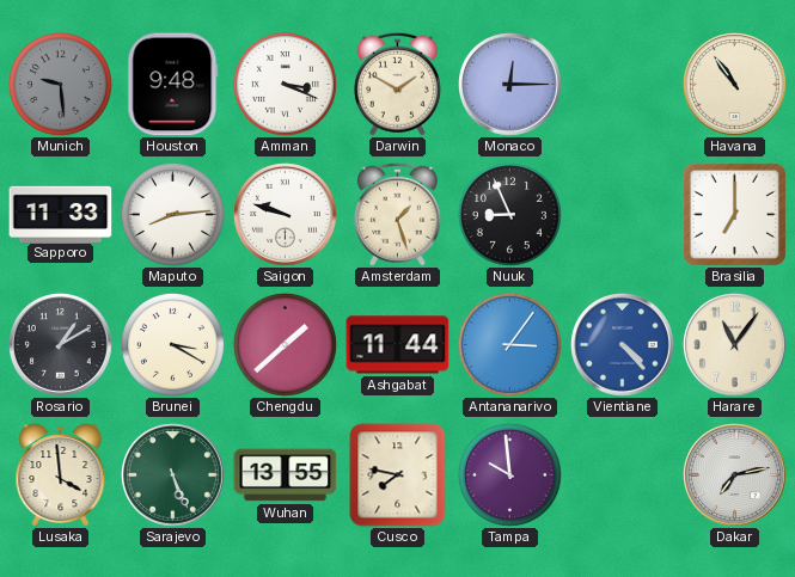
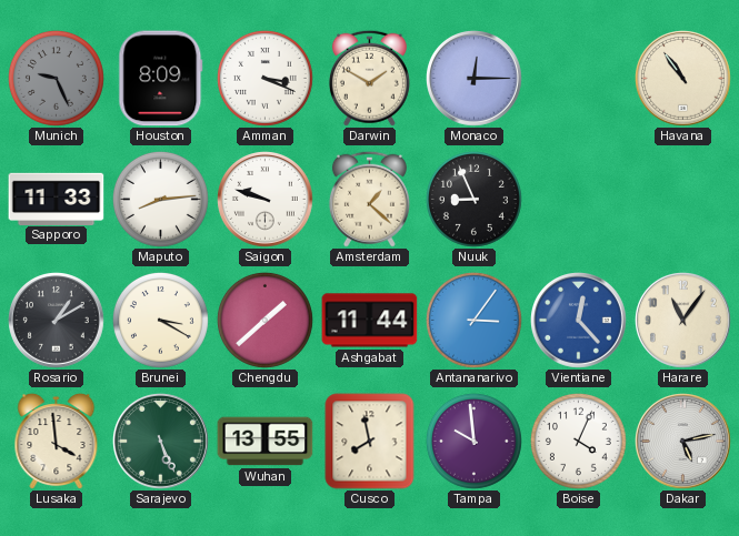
Munich: 9:29 -> 9:26 (56, 78)
Houston: 9:48 -> 8:09 (161, 79)
Amsterdam: 1:27 -> 1:22 (369, 199)
Brasilia: 7:00 -> none (734, 214)
Vientiane: 4:23 -> 12:23 (579, 321)
Cusco: 7:47 -> 7:58 (370, 442)
Boise: none -> 4:04 (578, 441)
Dakar: 7:13 -> 5:13 (683, 442)
